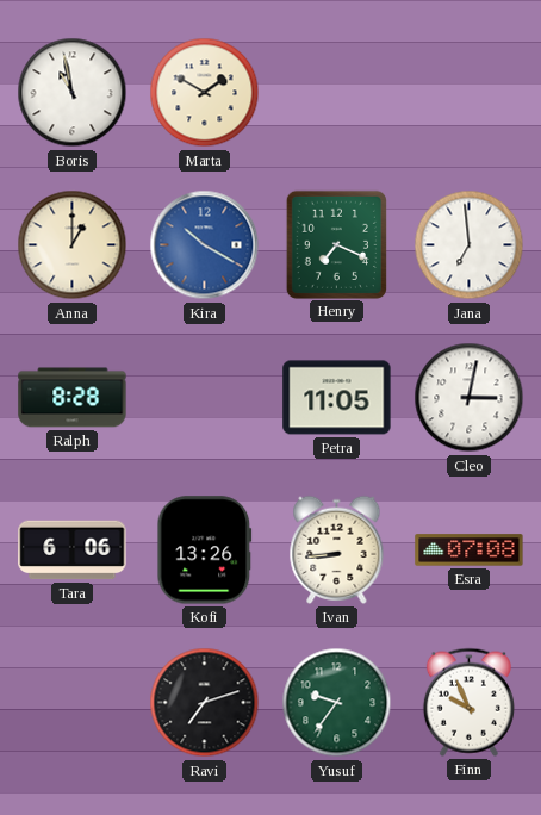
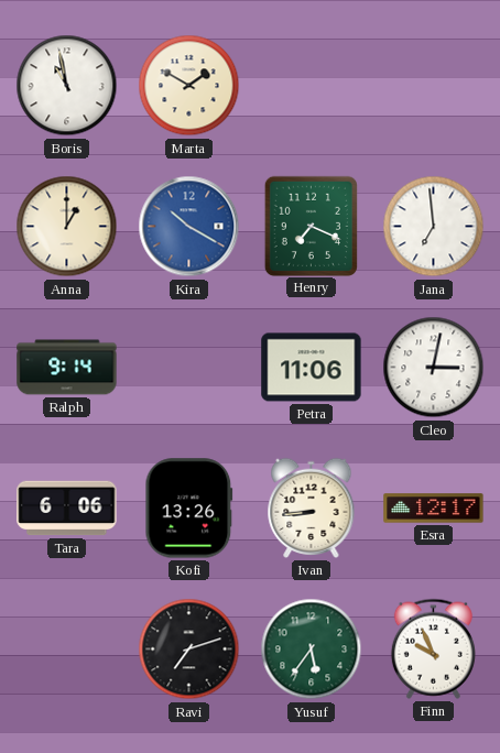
Ralph: 8:28 -> 9:14 (67, 368)
Petra: 11:05 -> 11:06 (312, 368)
Esra: 07:08 -> 12:17 (434, 509)
Yusuf: 9:36 -> 5:36 (312, 650)
